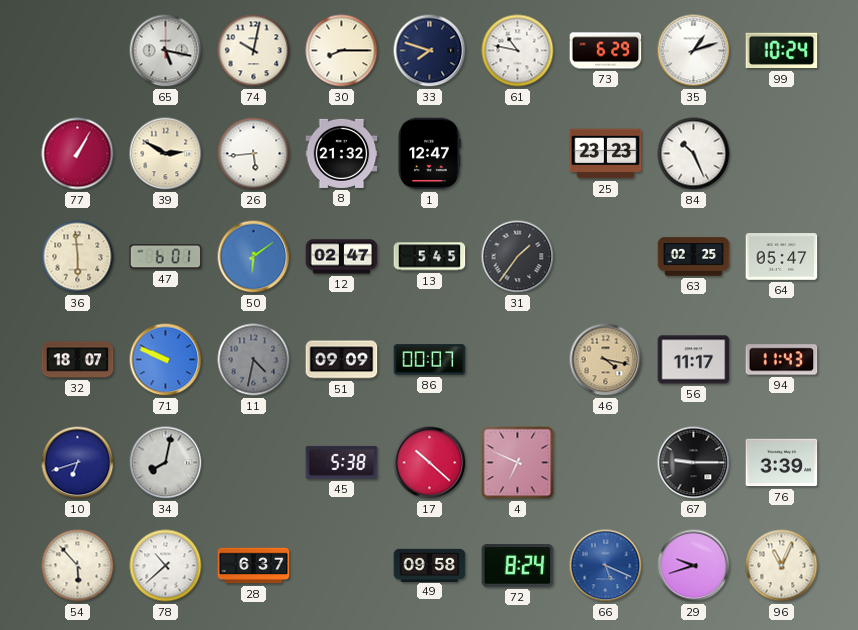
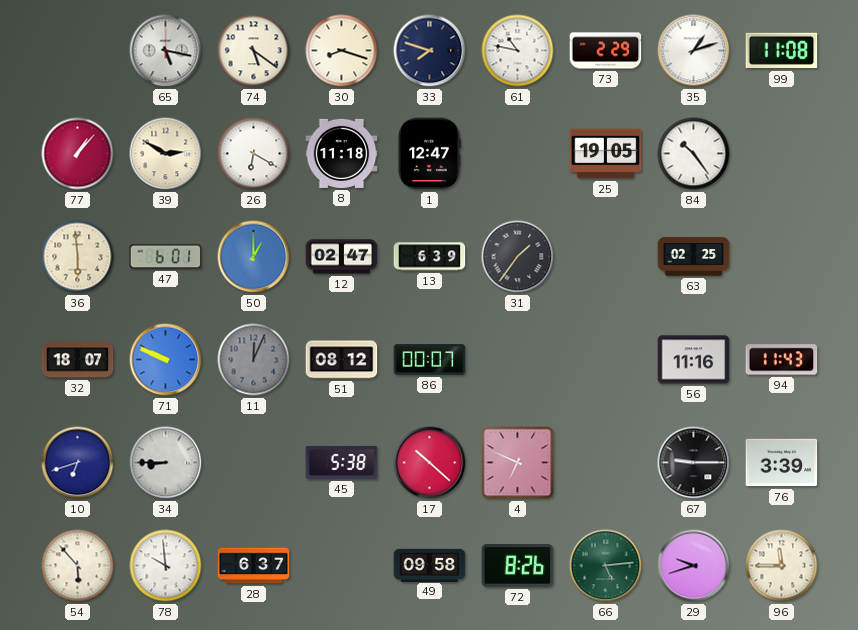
74: 10:02 -> 5:21 (254, 51)
30: 8:15 -> 8:18 (342, 51)
73: 6:29 -> 2:29 (606, 51)
99: 10:24 -> 11:08 (782, 51)
77: 1:05 -> 1:07 (78, 154)
26: 5:44 -> 6:20 (254, 154)
8: 21:32 -> 11:18 (342, 153)
25: 23:23 -> 19:05 (606, 154)
84: 10:26 -> 10:24 (694, 154)
50: 6:09 -> 1:00 (254, 257)
13: 5:45 -> 6:39 (430, 257)
64: 05:47 -> none (782, 257)
11: 4:32 -> 12:04 (254, 360)
51: 09:09 -> 08:12 (342, 360)
46: 4:17 -> none (606, 360)
56: 11:17 -> 11:16 (694, 360)
34: 8:02 -> 8:45 (166, 463)
78: 10:38 -> 9:59 (166, 566)
72: 8:24 -> 8:26 (518, 566)
66: 5:19 -> 5:14 (606, 566)
66 dial: blue -> green (606, 566)
96: 11:04 -> 11:45 (782, 566)
